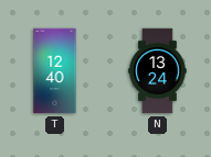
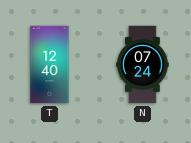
N: 13:24 -> 07:24 (143, 65)
